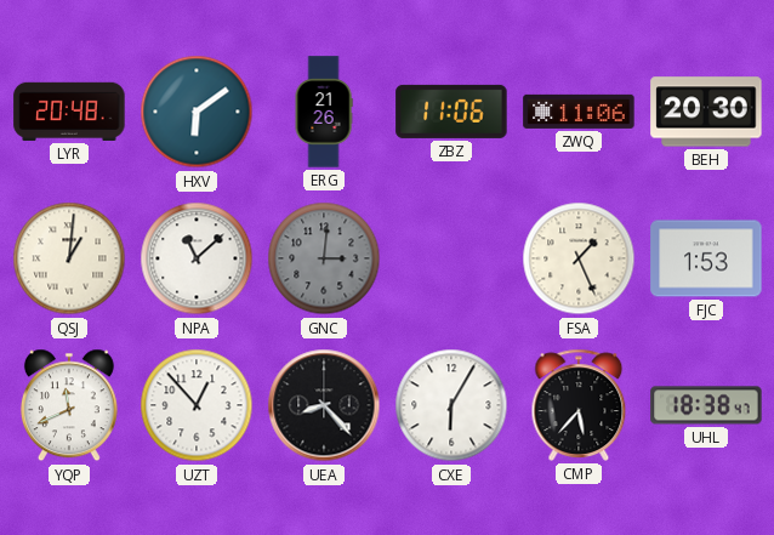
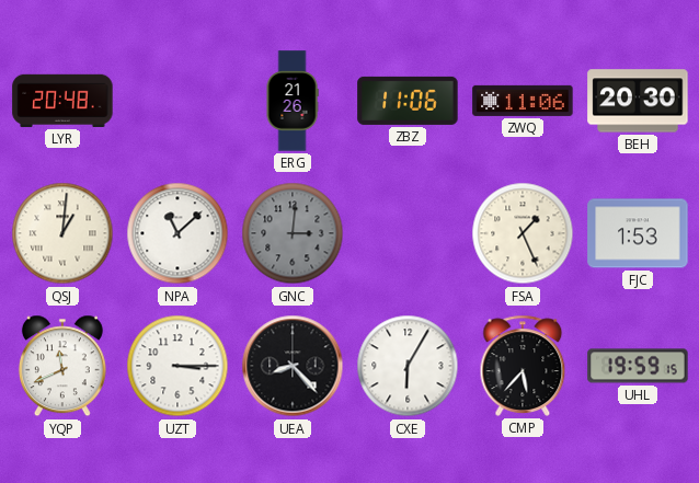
HXV: 6:09 -> none (197, 112)
UZT: 12:53 -> 3:15 (177, 366)
UHL: 18:38 -> 19:59 (638, 366)
